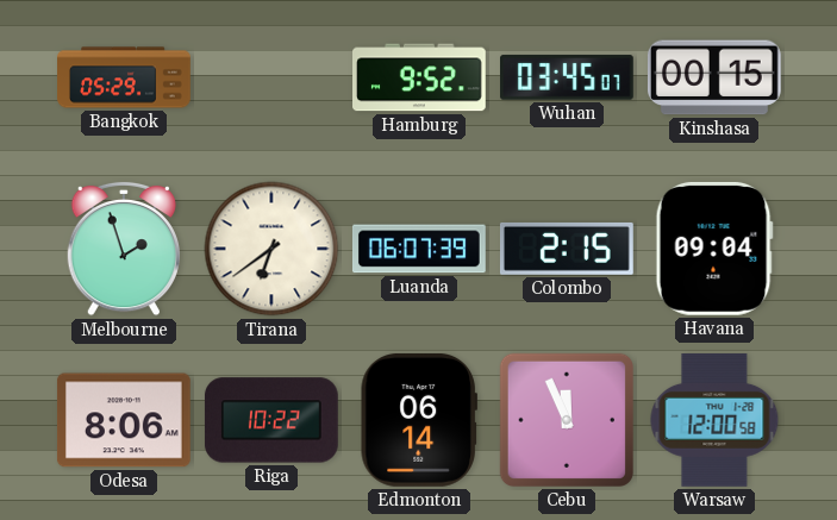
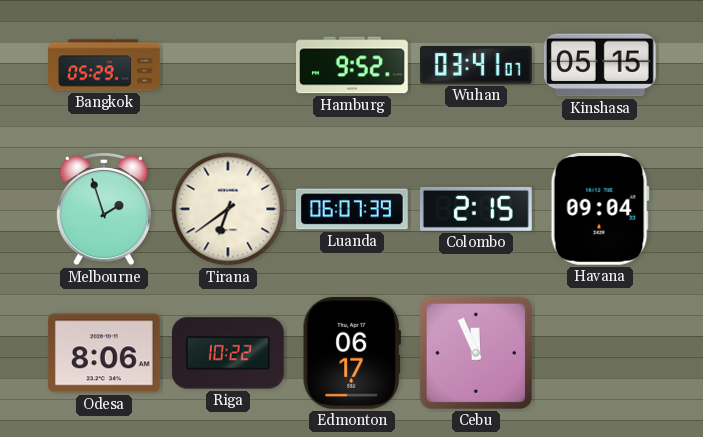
Wuhan: 03:45 -> 03:41 (477, 65)
Kinshasa: 00:15 -> 05:15 (600, 65)
Edmonton: 06:14 -> 06:17 (352, 353)
Warsaw: 12:00 -> none (714, 420)
